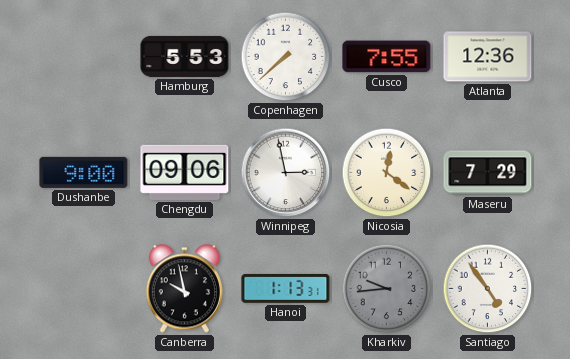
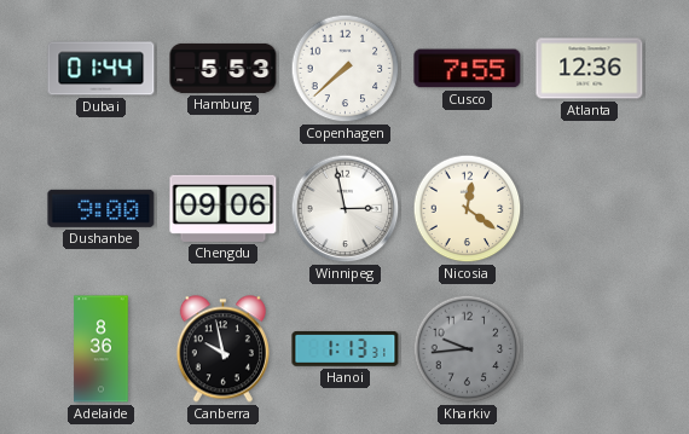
Dubai: none -> 01:44 (102, 69)
Maseru: 7:29 -> none (488, 173)
Adelaide: none -> 8:36 (102, 349)
Santiago: 4:54 -> none (488, 289)
